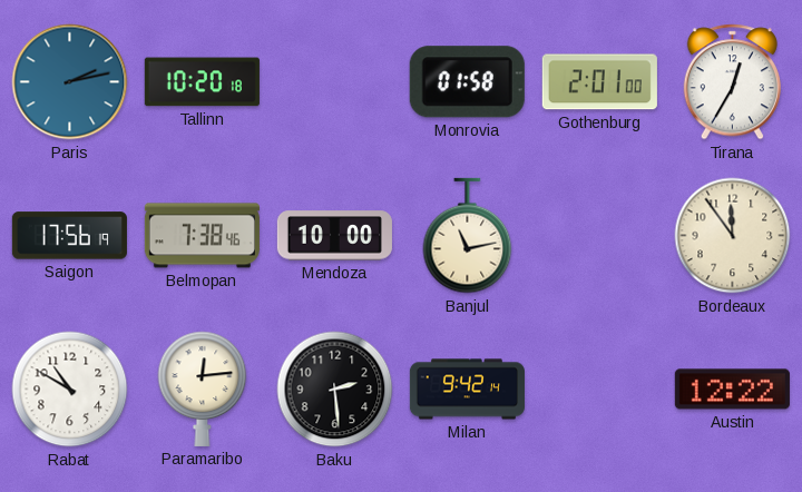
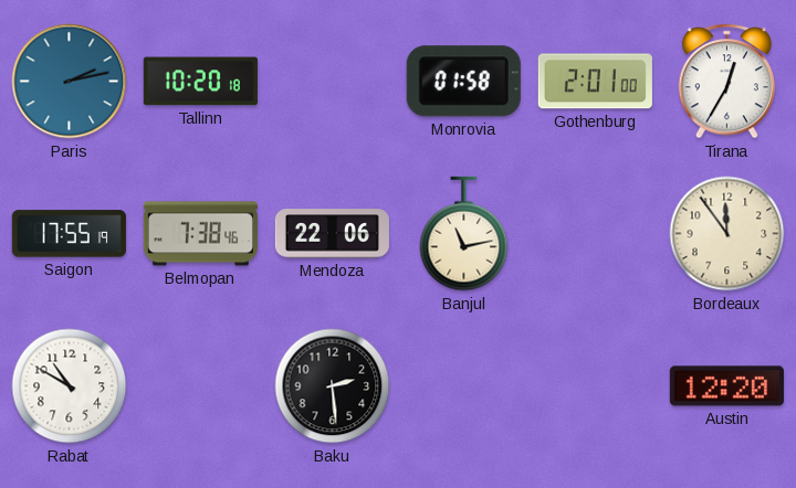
Saigon: 17:56 -> 17:55 (69, 234)
Mendoza: 10:00 -> 22:06 (332, 234)
Paramaribo: 12:14 -> none (203, 388)
Milan: 9:42 -> none (467, 390)
Austin: 12:22 -> 12:20 (726, 386)
